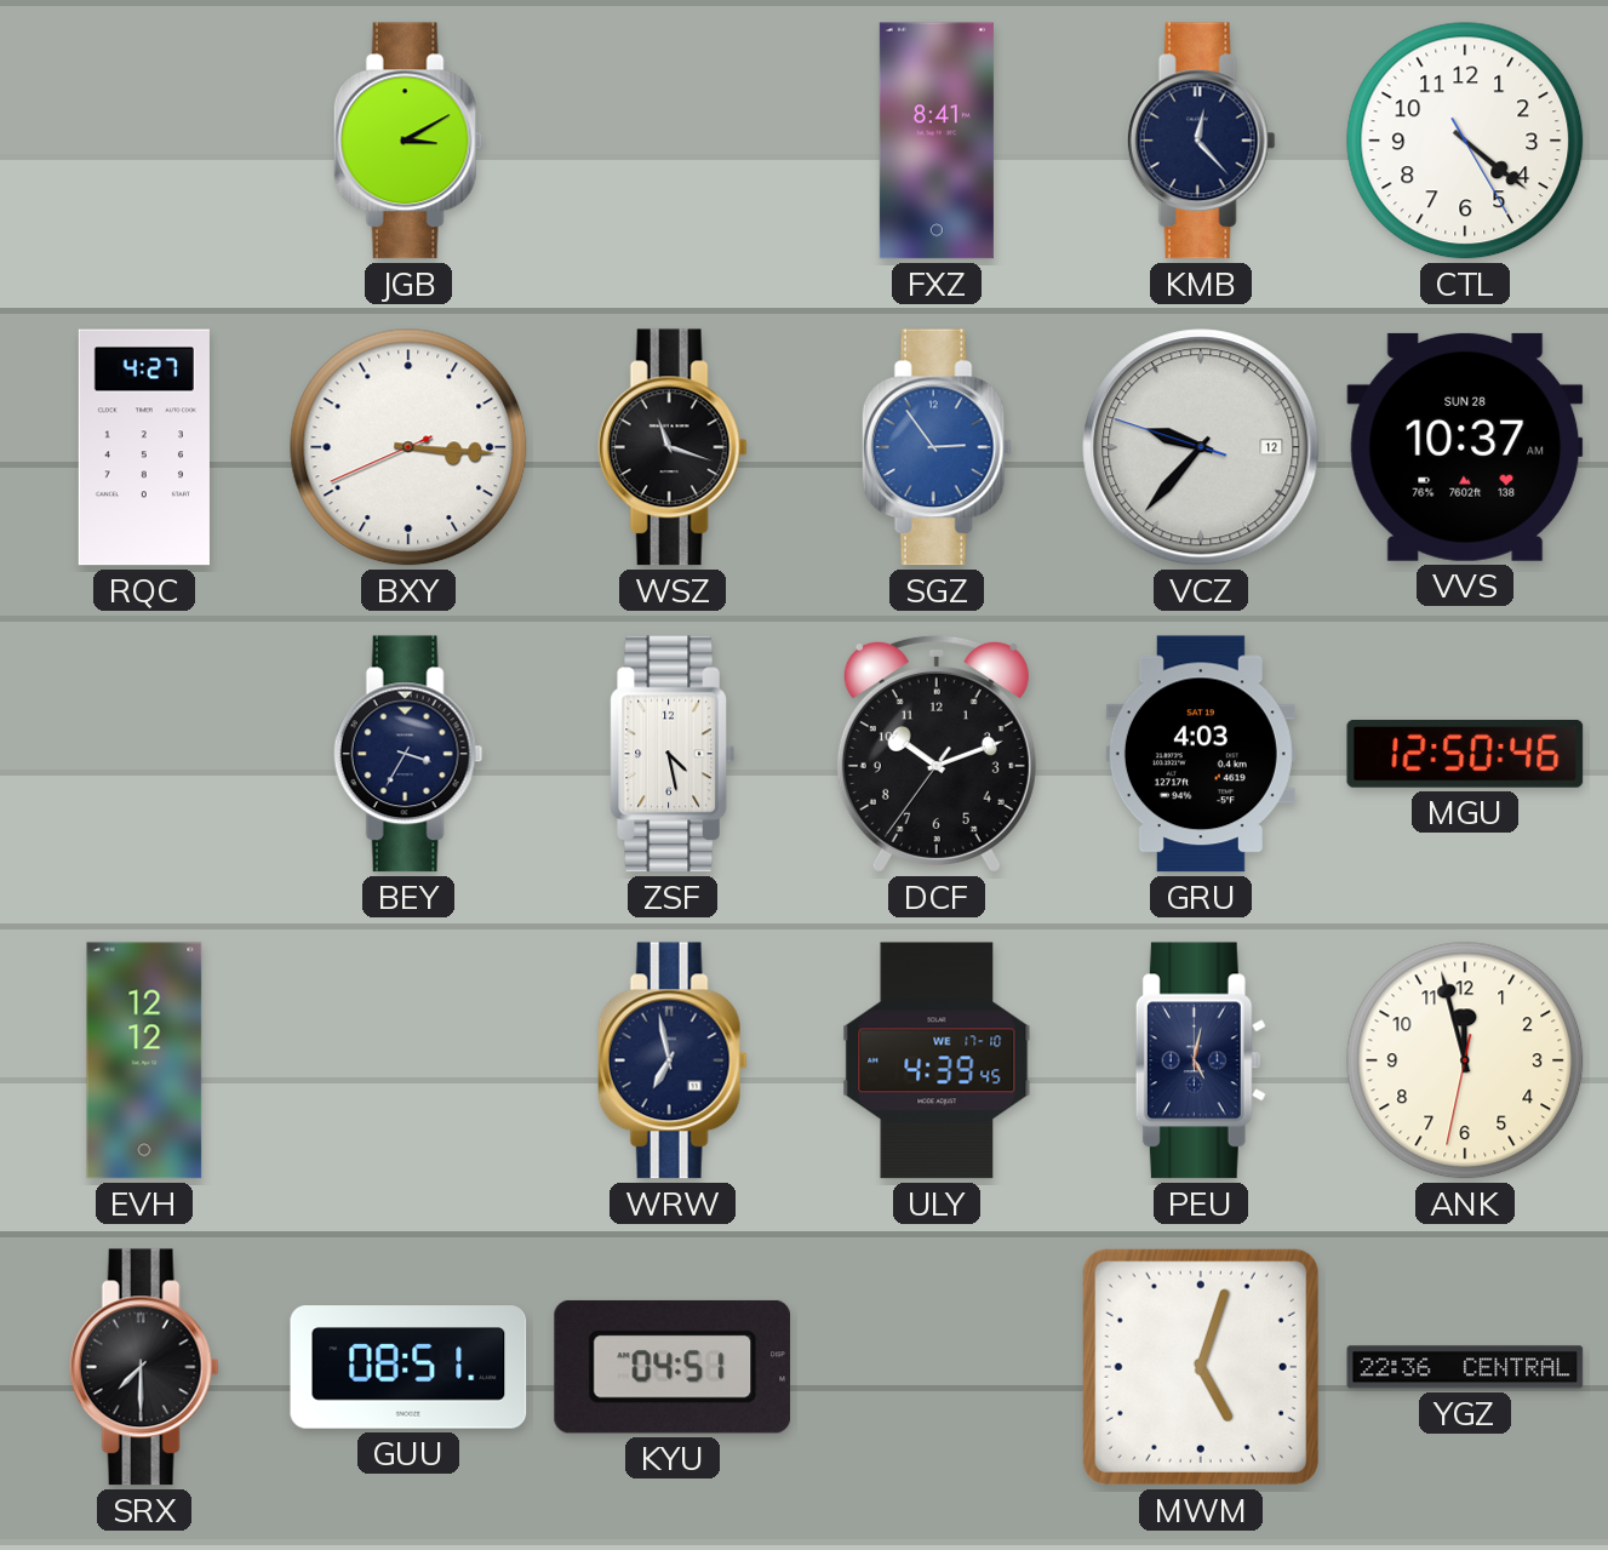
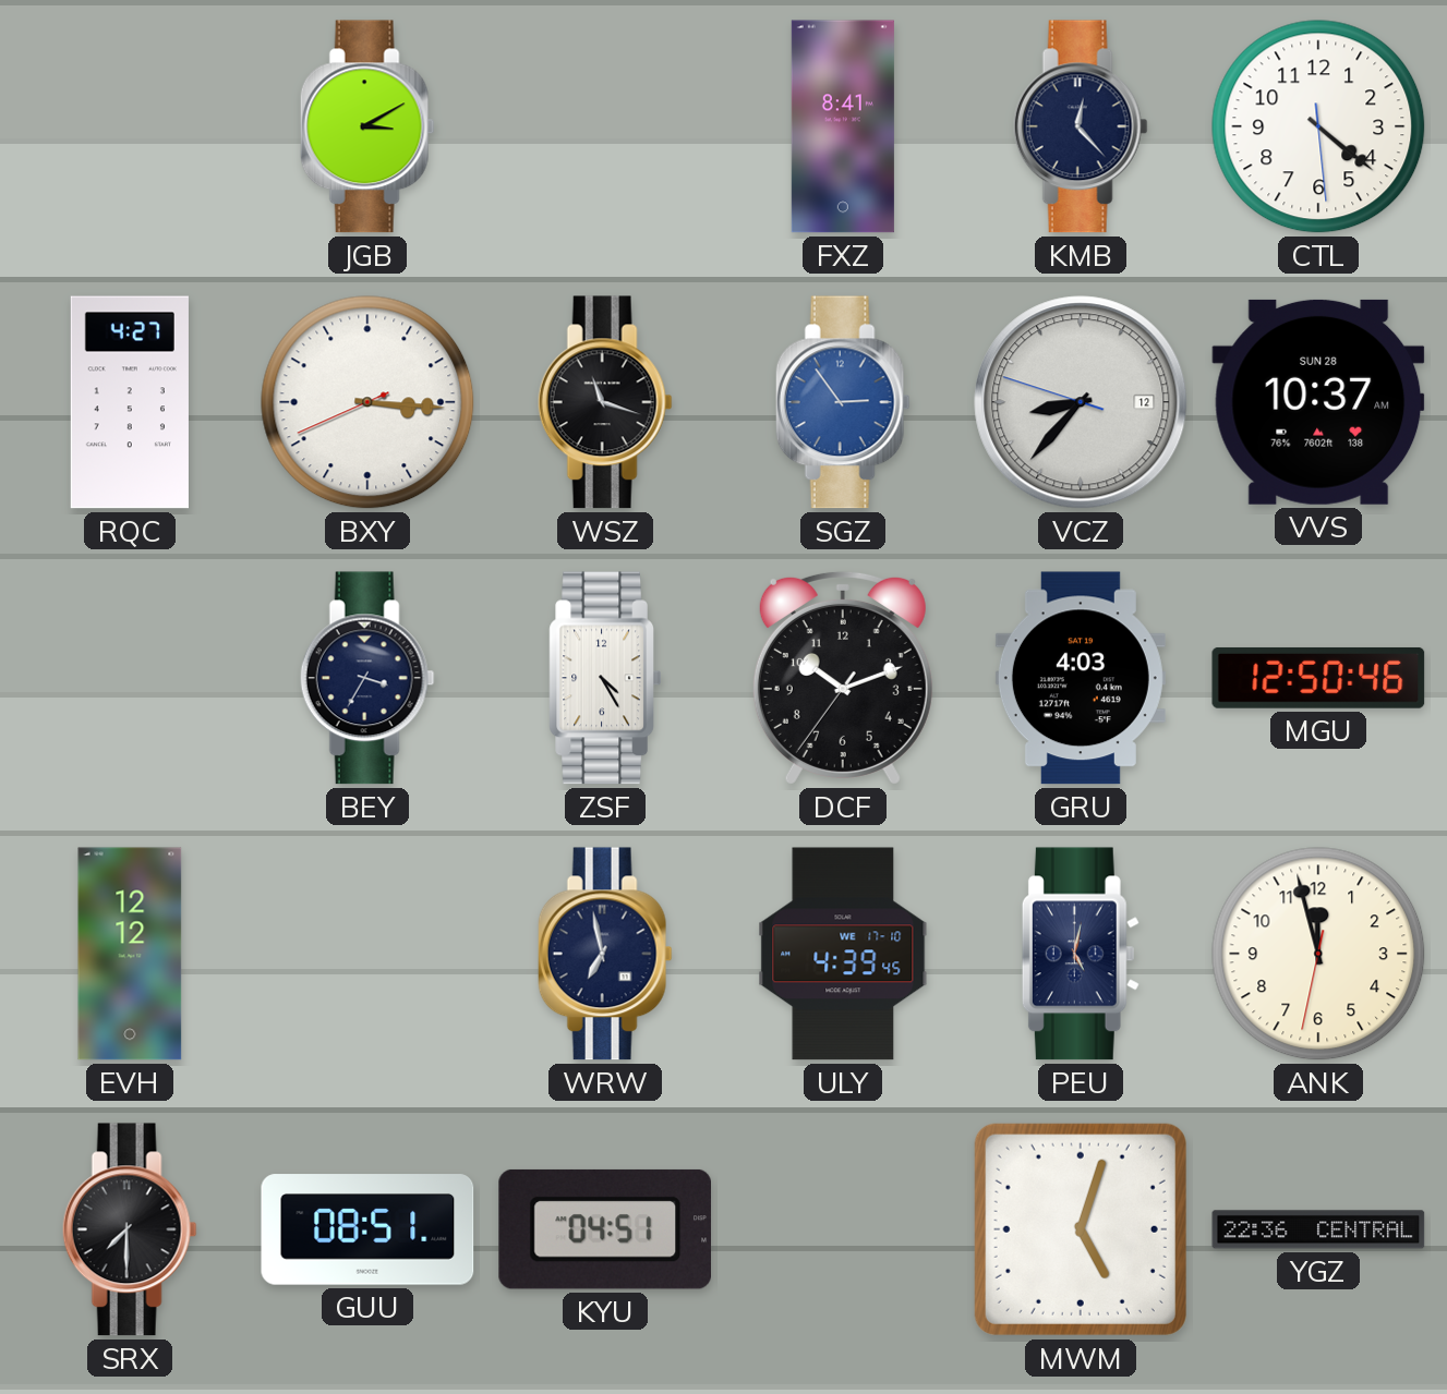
CTL: 4:21:25 -> 4:21:29 (1318, 126)
VCZ: 9:36 -> 8:36 (1081, 402)
ZSF: 4:28 -> 4:25 (605, 678)
